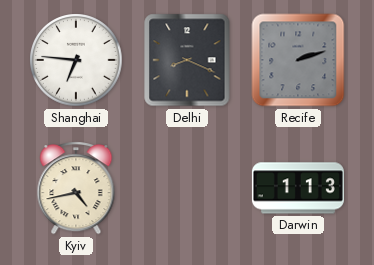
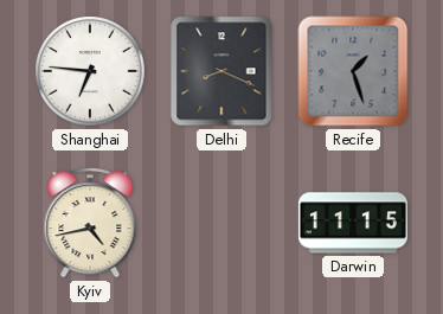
Recife: 2:12 -> 1:27 (353, 71)
Darwin: 1:13 -> 11:15 (353, 223)
